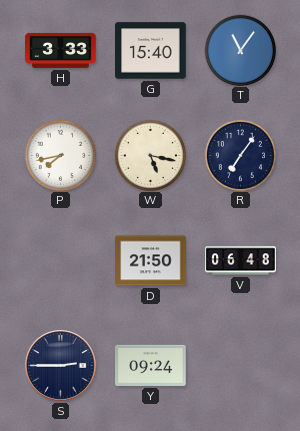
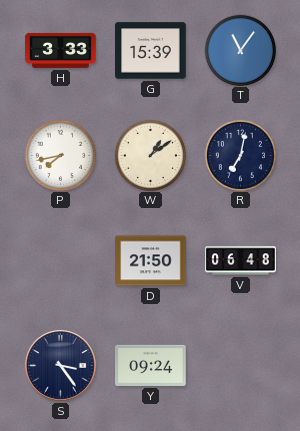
G: 15:40 -> 15:39 (151, 51)
W: 5:17 -> 1:09 (150, 155)
R: 7:06 -> 7:02 (240, 155)
S: 2:45 -> 3:24 (61, 366)
